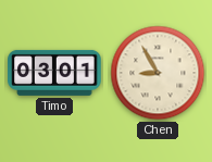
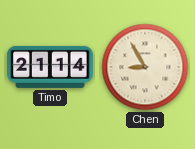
Timo: 03:01 -> 21:14 (50, 67)
